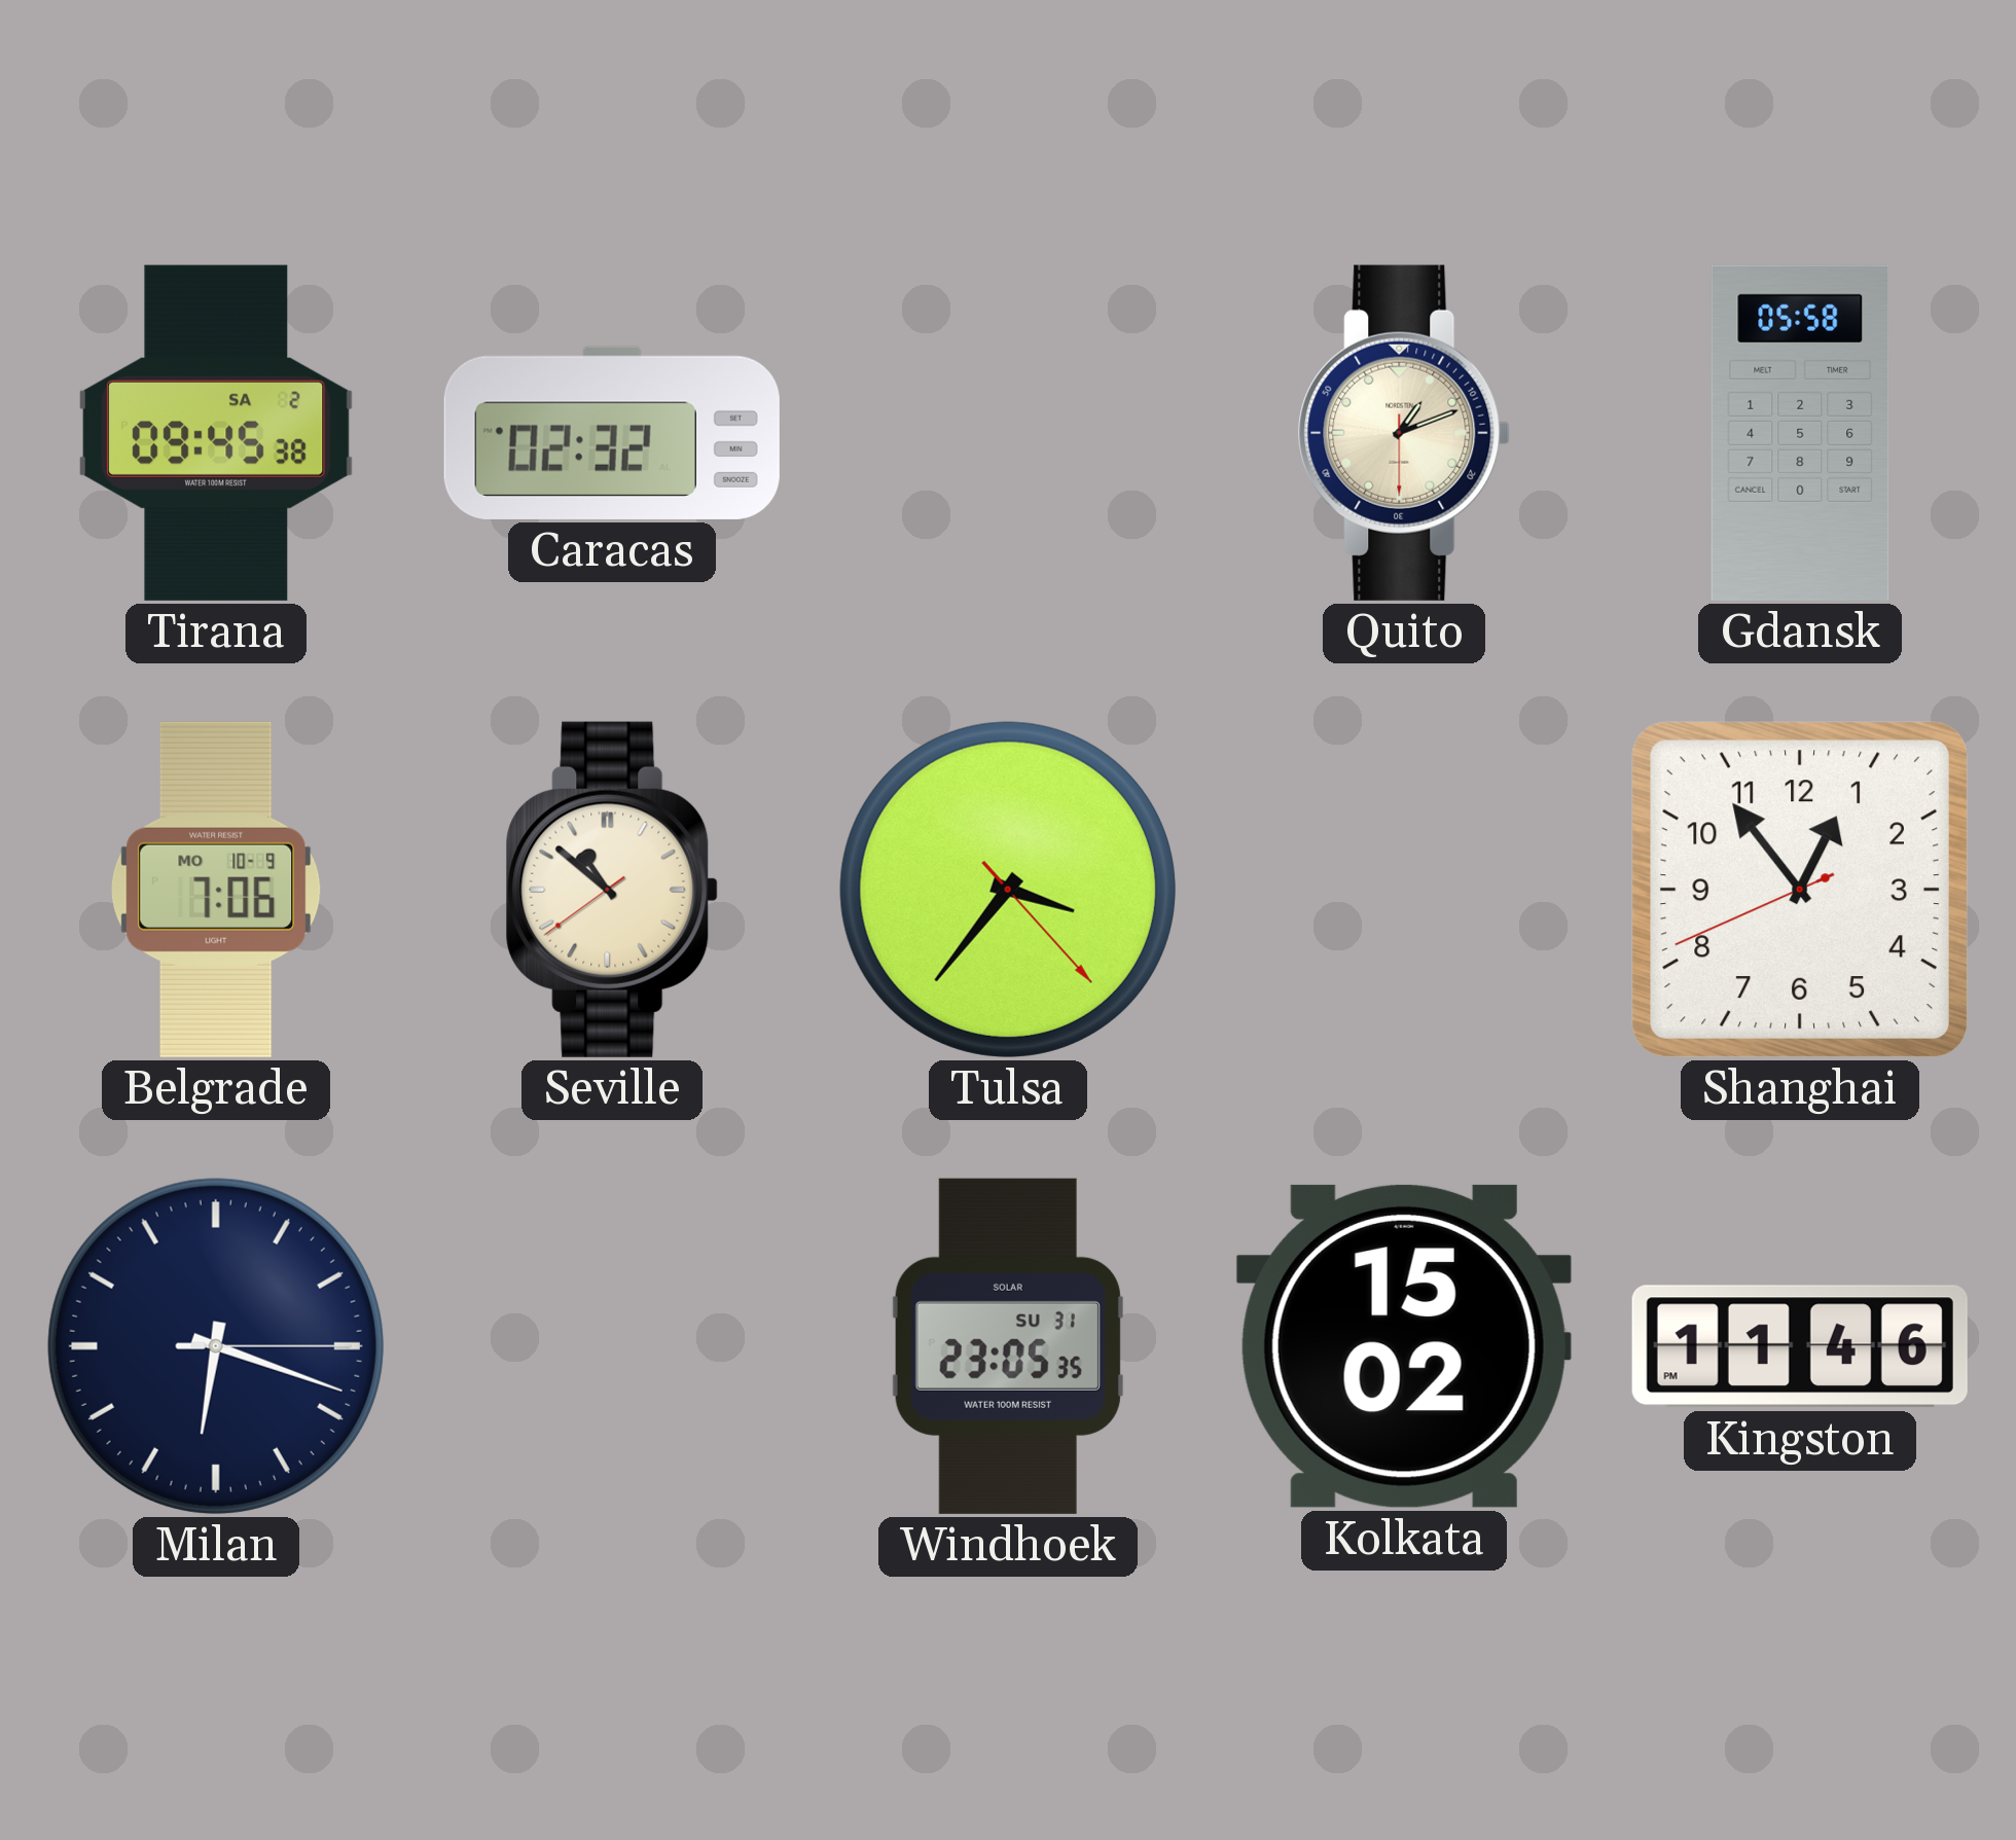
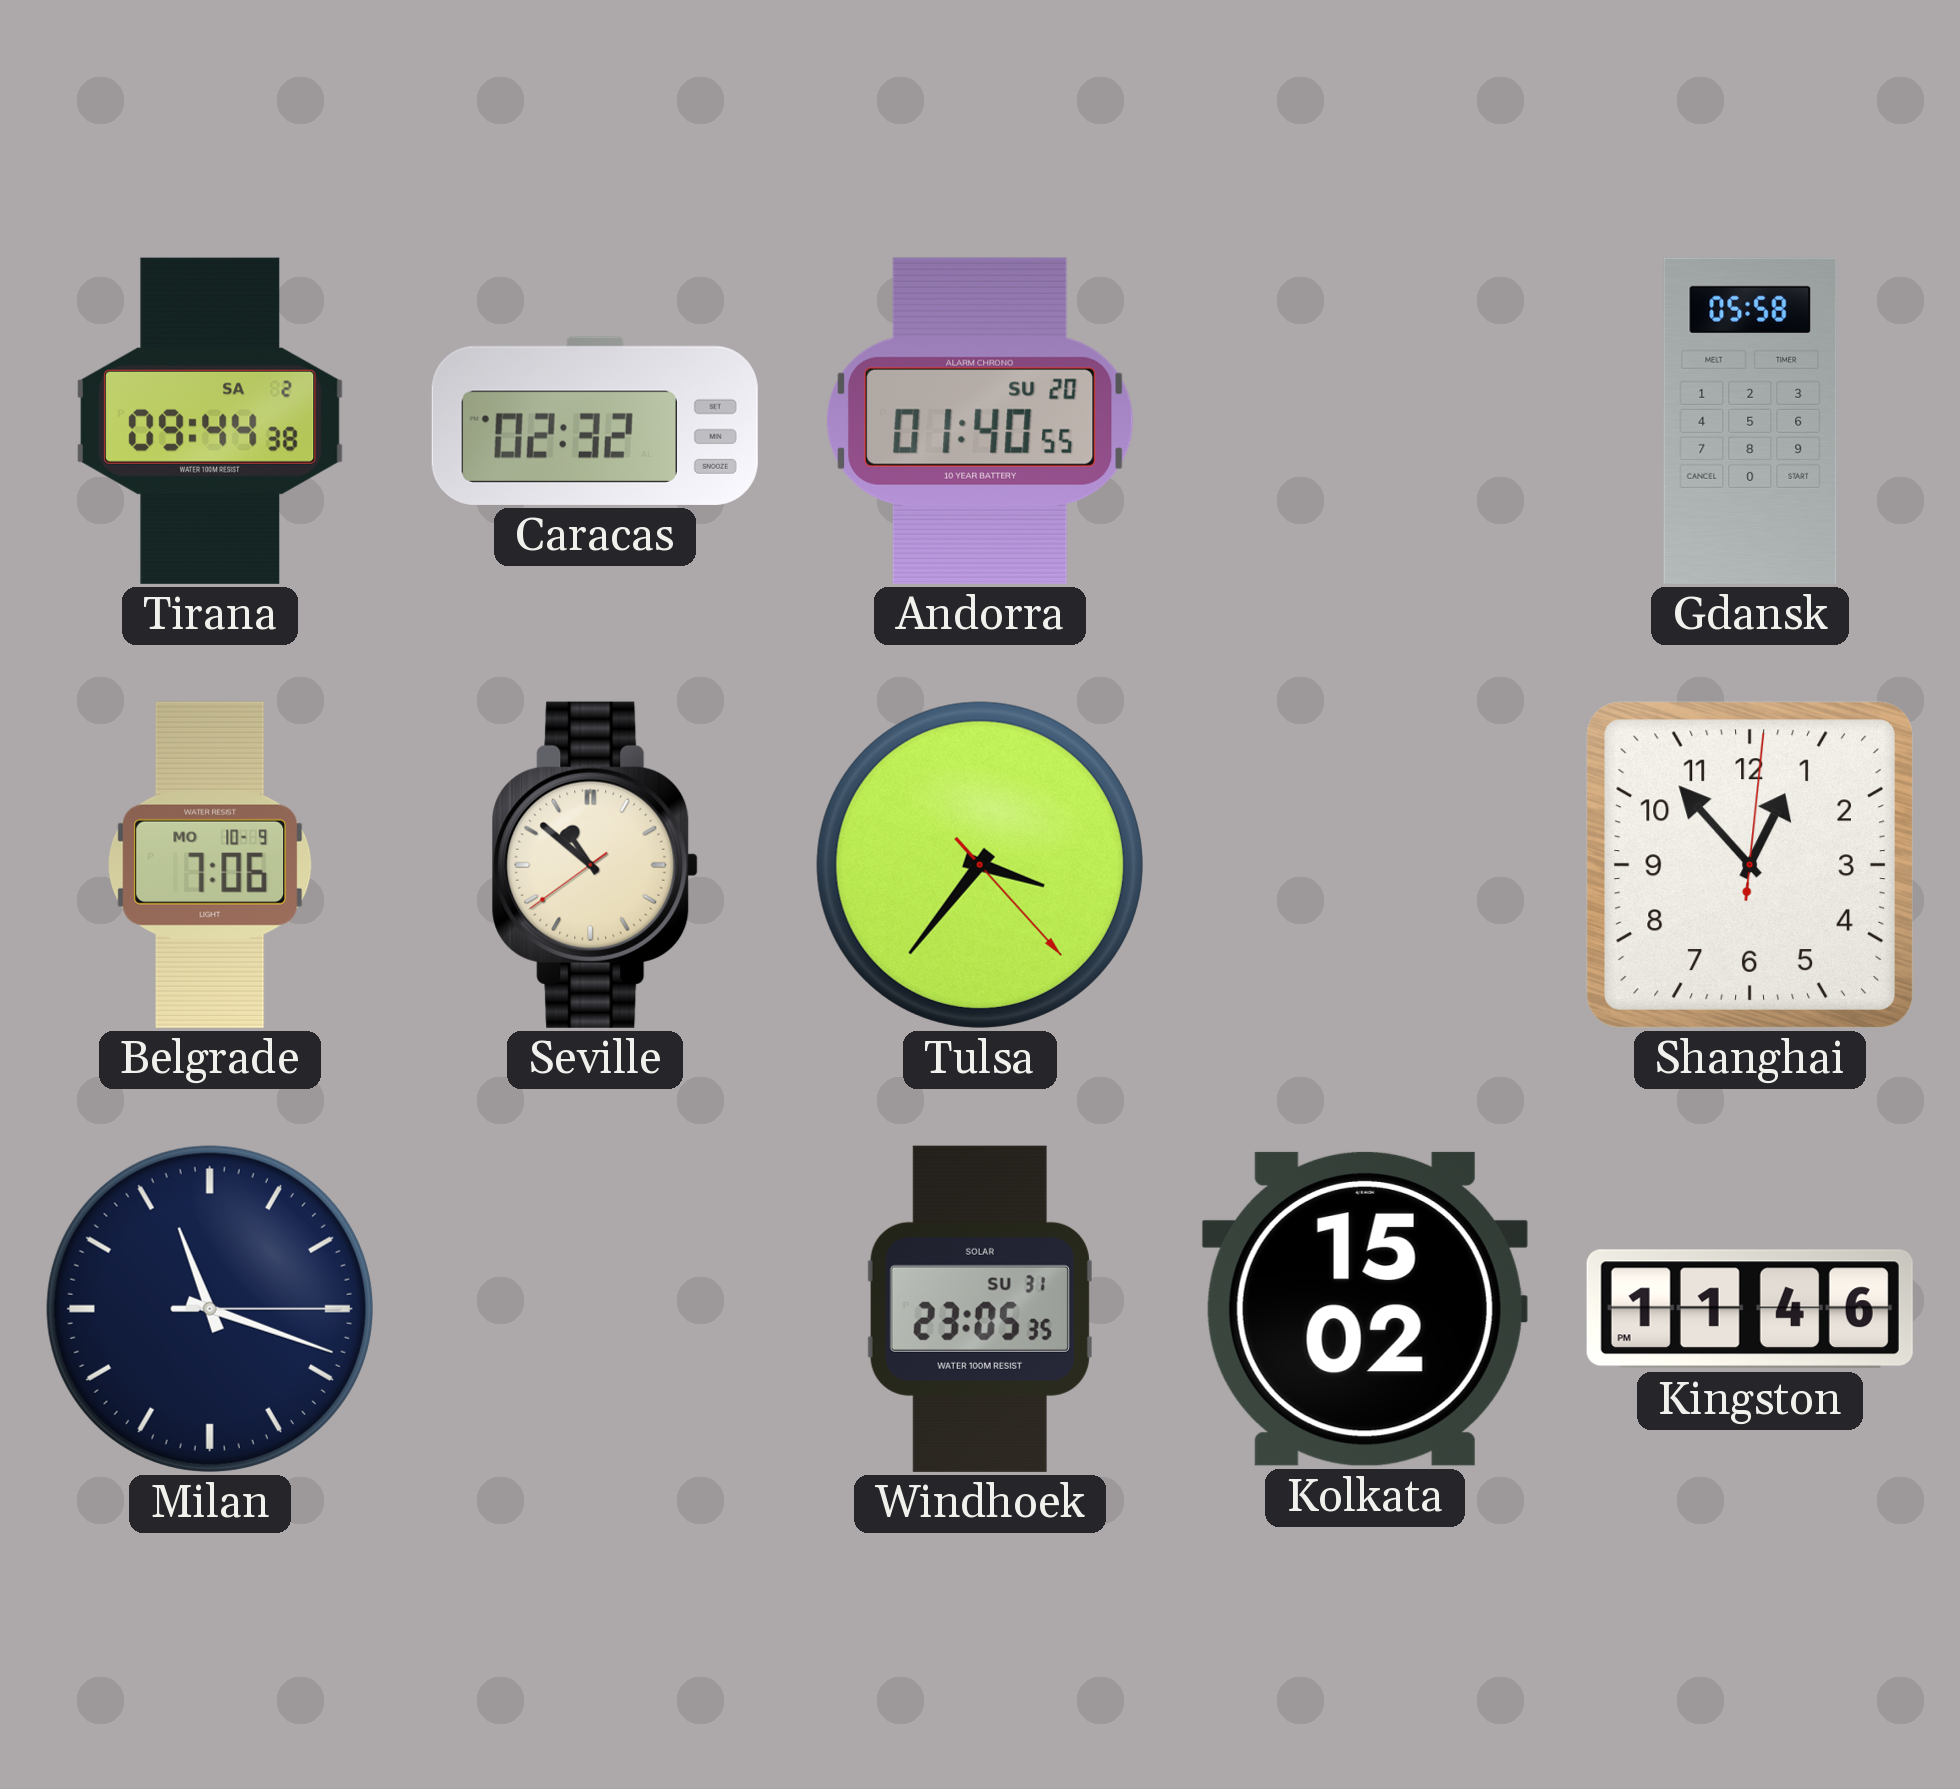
Tirana: 09:45 -> 09:44 (210, 421)
Andorra: none -> 01:40 (980, 421)
Quito: 1:11 -> none (1404, 433)
Shanghai: 12:53:41 -> 12:53:01 (1750, 865)
Milan: 6:18 -> 11:18 (210, 1309)
